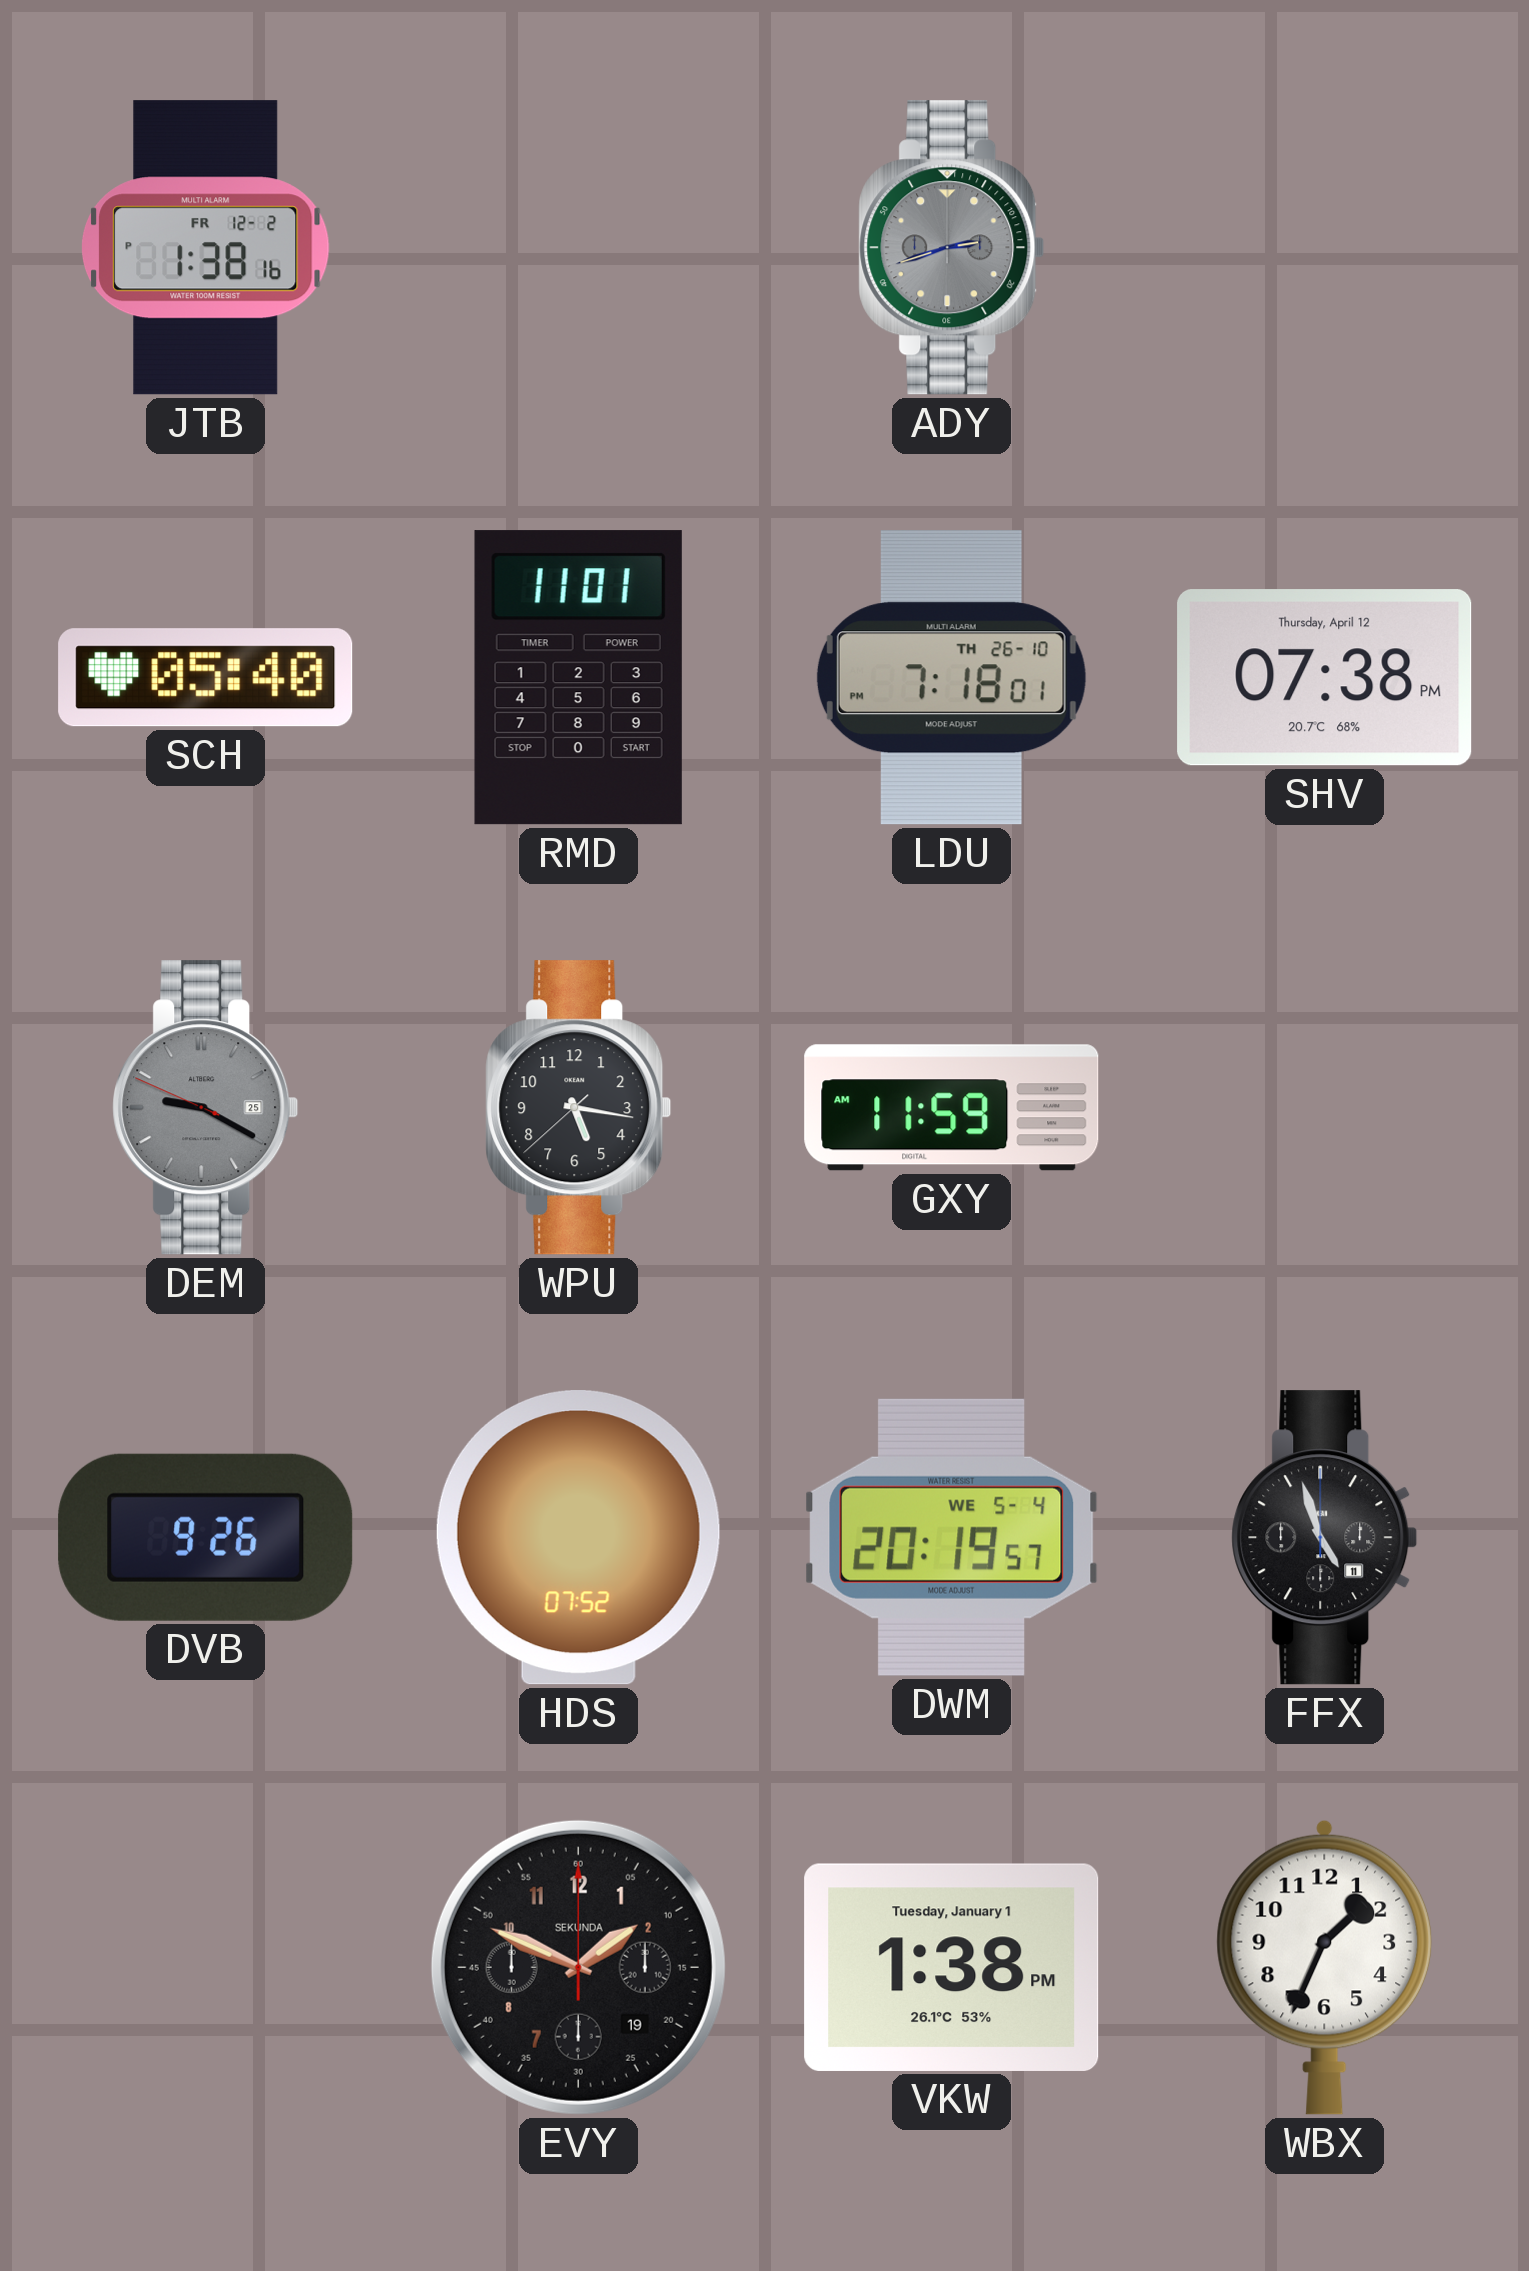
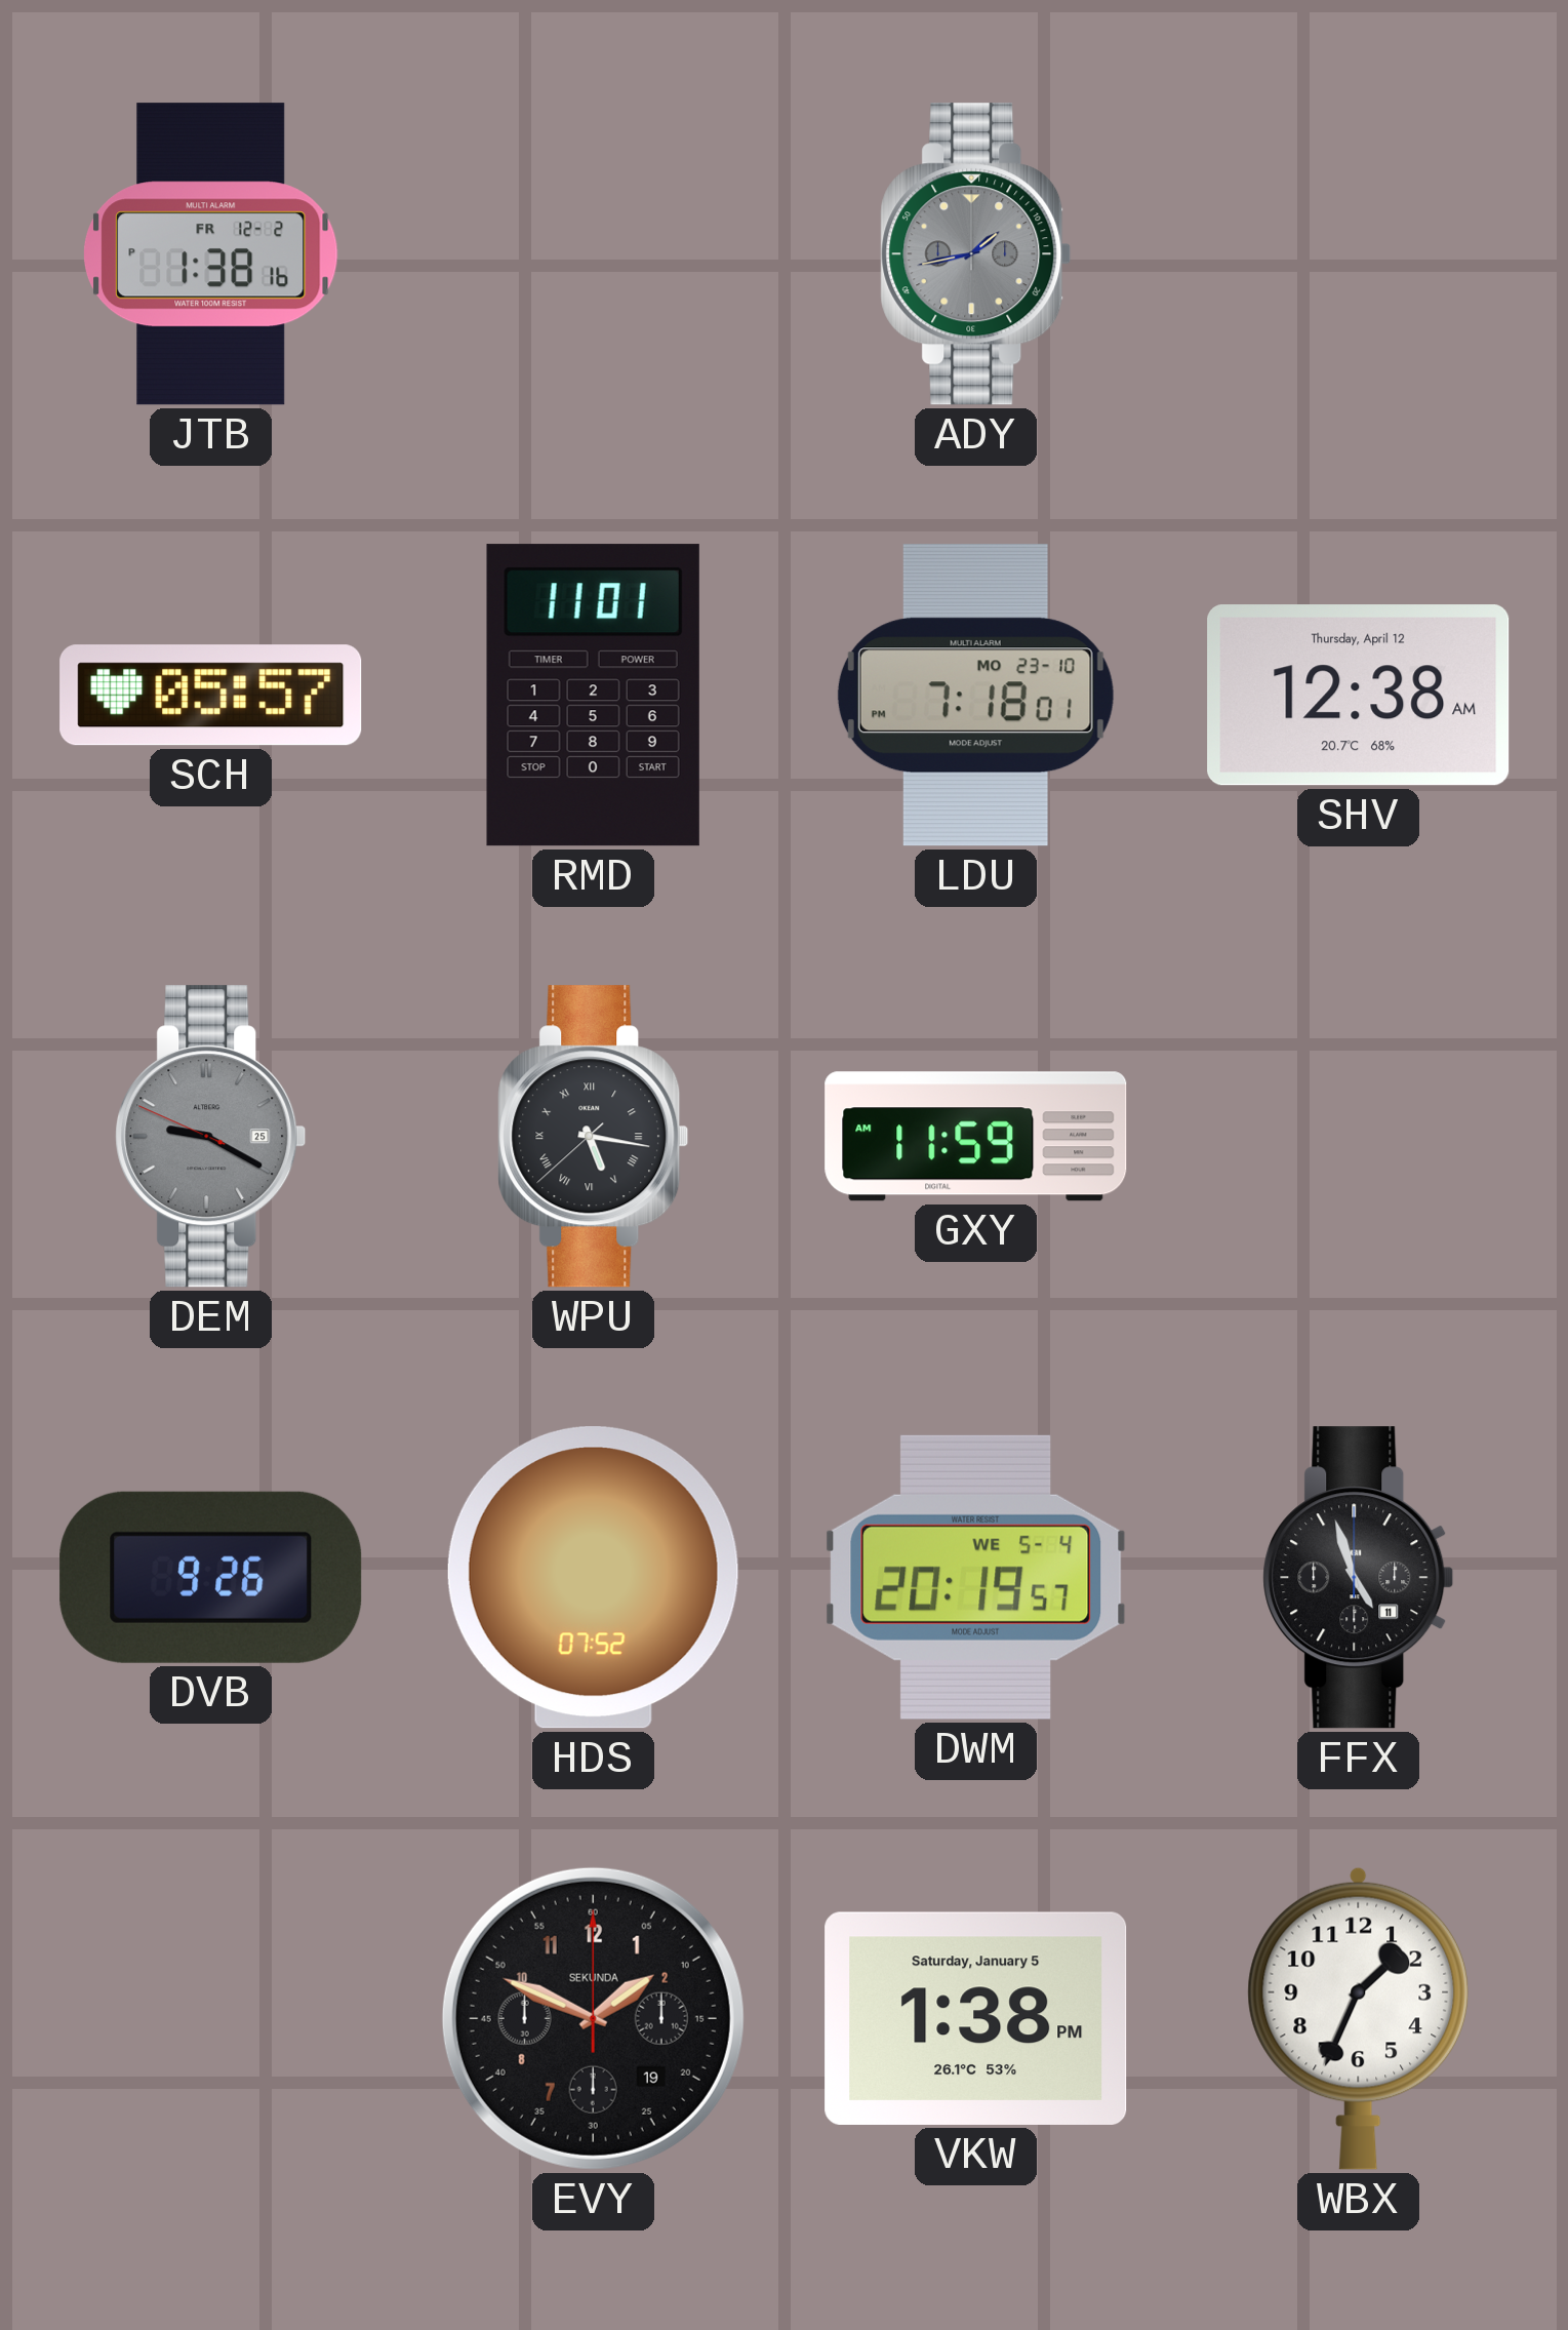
ADY: 2:42 -> 1:43 (976, 254)
SCH: 05:40 -> 05:57 (211, 696)
LDU date: TH 26-10 -> MO 23-10 (975, 696)
SHV: 07:38 -> 12:38 (1359, 696)
WPU numerals: Arabic -> Roman (594, 1137)
VKW date: Tuesday, January 1 -> Saturday, January 5 (976, 2018)
